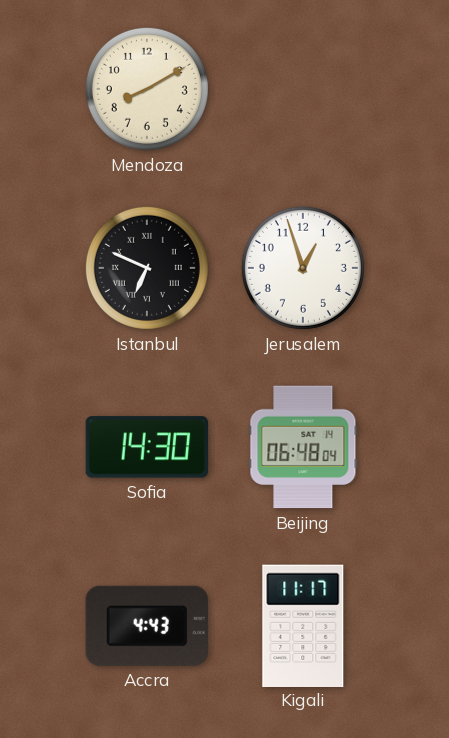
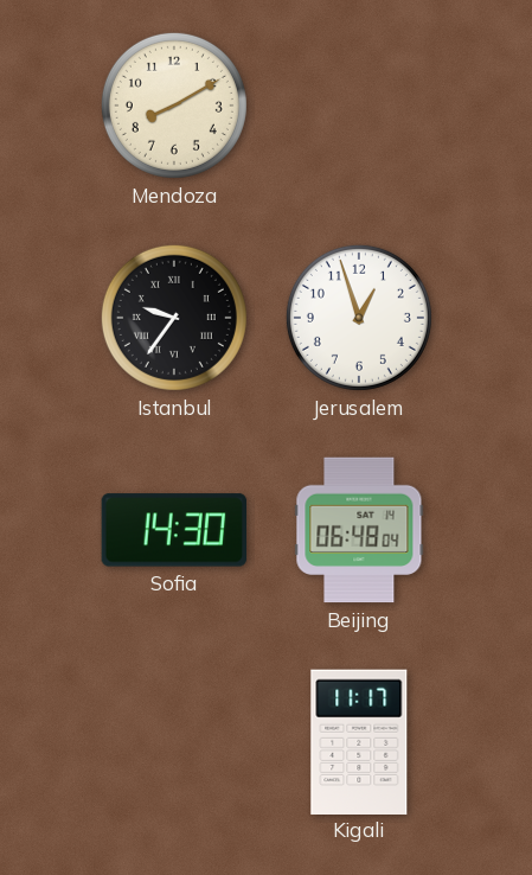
Istanbul: 6:49 -> 9:36 (174, 318)
Accra: 4:43 -> none (147, 626)
